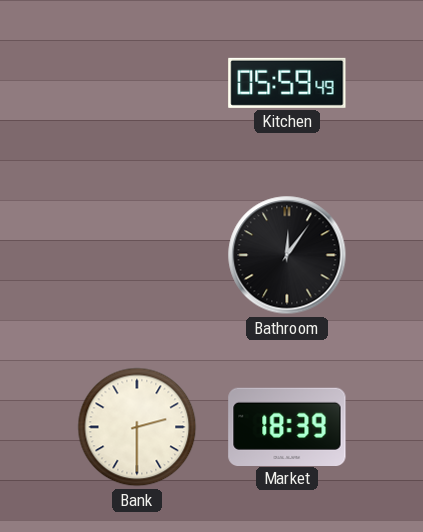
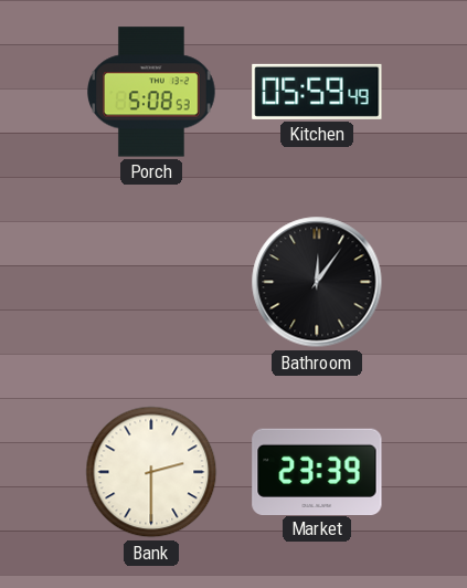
Porch: none -> 5:08 (152, 92)
Market: 18:39 -> 23:39 (317, 471)
